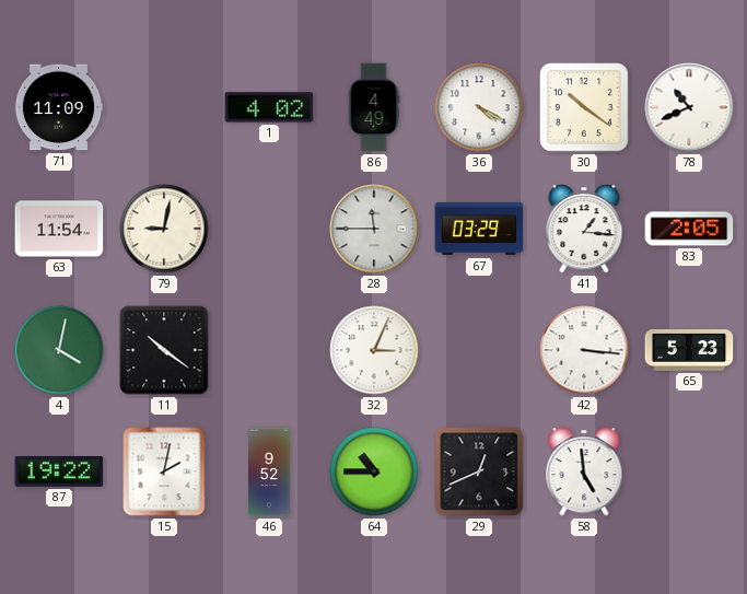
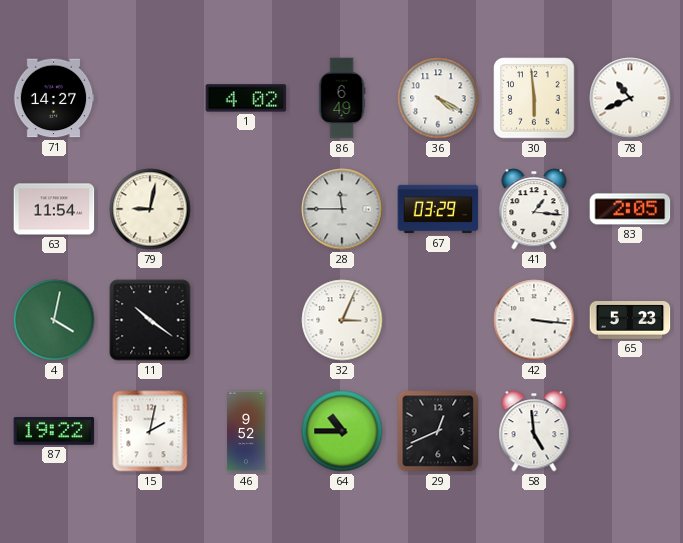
71: 11:09 -> 14:27 (54, 98)
86: 4:49 -> 6:49 (342, 98)
30: 10:21 -> 5:59 (534, 98)
